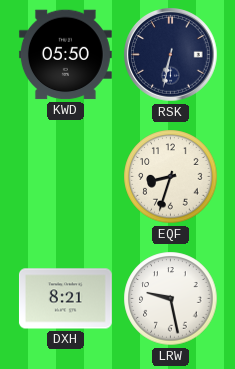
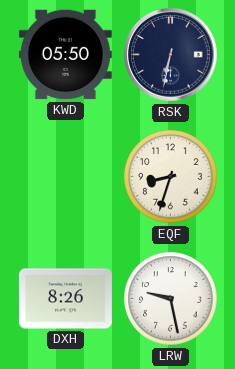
DXH: 8:21 -> 8:26 (65, 299)
